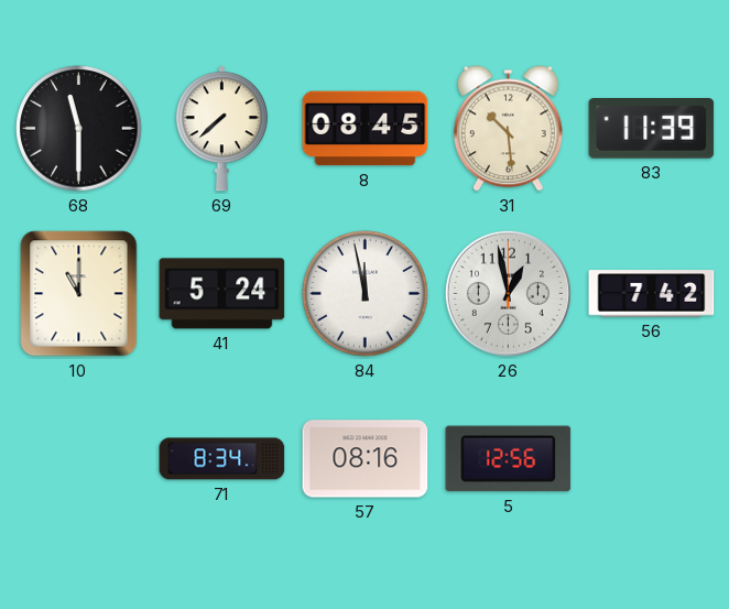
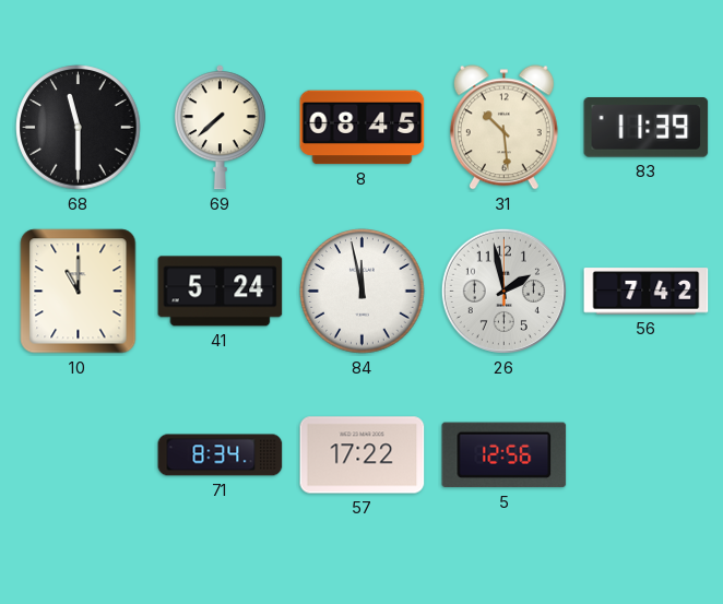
26: 12:58 -> 1:58 (503, 291)
57: 08:16 -> 17:22 (363, 455)
